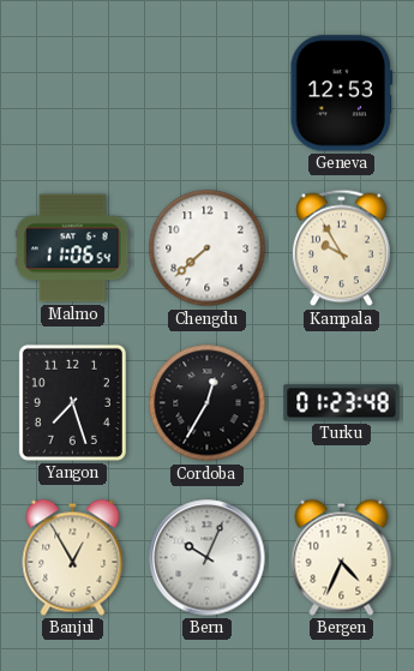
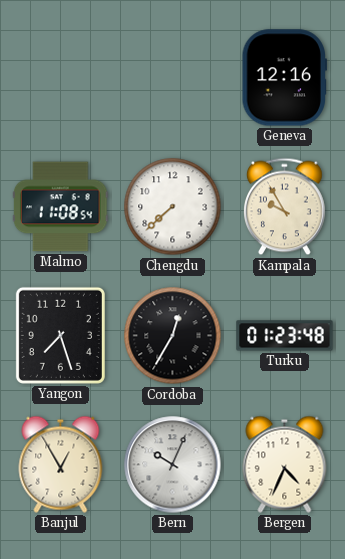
Geneva: 12:53 -> 12:16 (285, 78)
Malmo: 11:06 -> 11:08 (61, 207)
